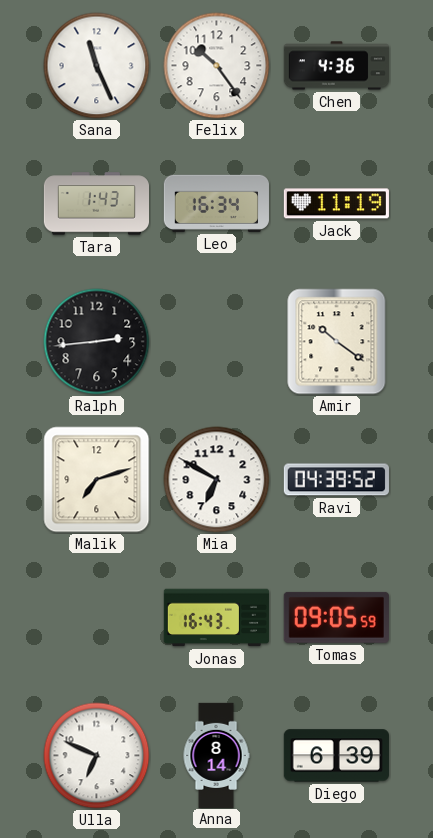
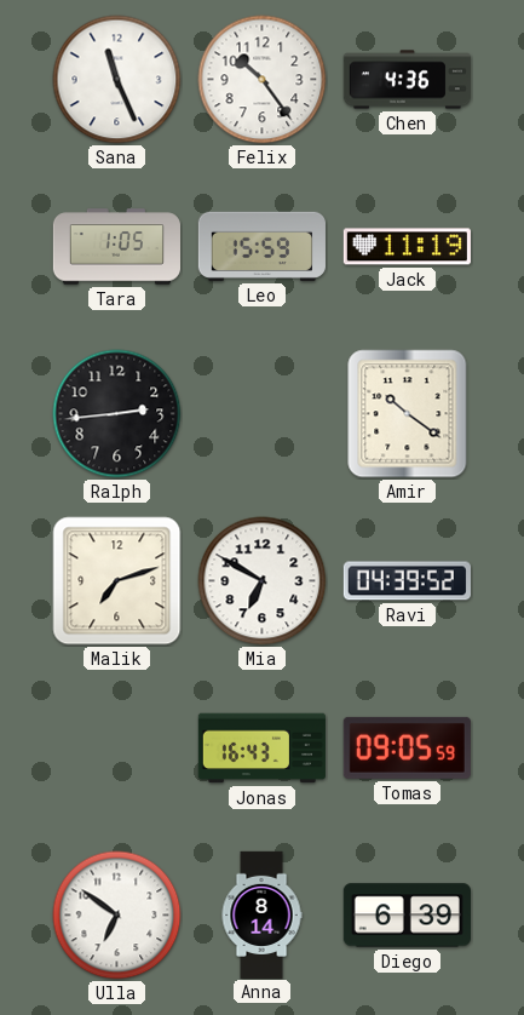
Tara: 1:43 -> 1:05 (116, 247)
Leo: 16:34 -> 15:59 (261, 246)
Ulla: 6:49 -> 6:51 (117, 916)
